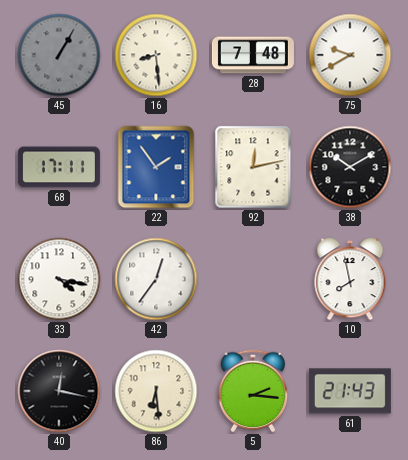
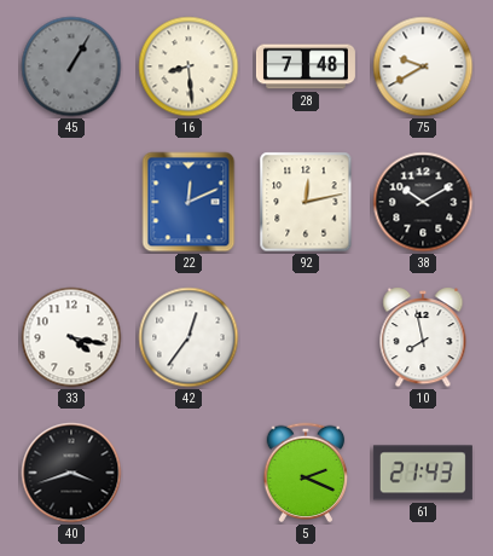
68: 17:11 -> none (59, 167)
22: 1:54 -> 12:11 (188, 202)
40: 12:17 -> 3:42 (71, 473)
86: 6:29 -> none (156, 391)
5: 2:16 -> 2:19 (306, 473)
